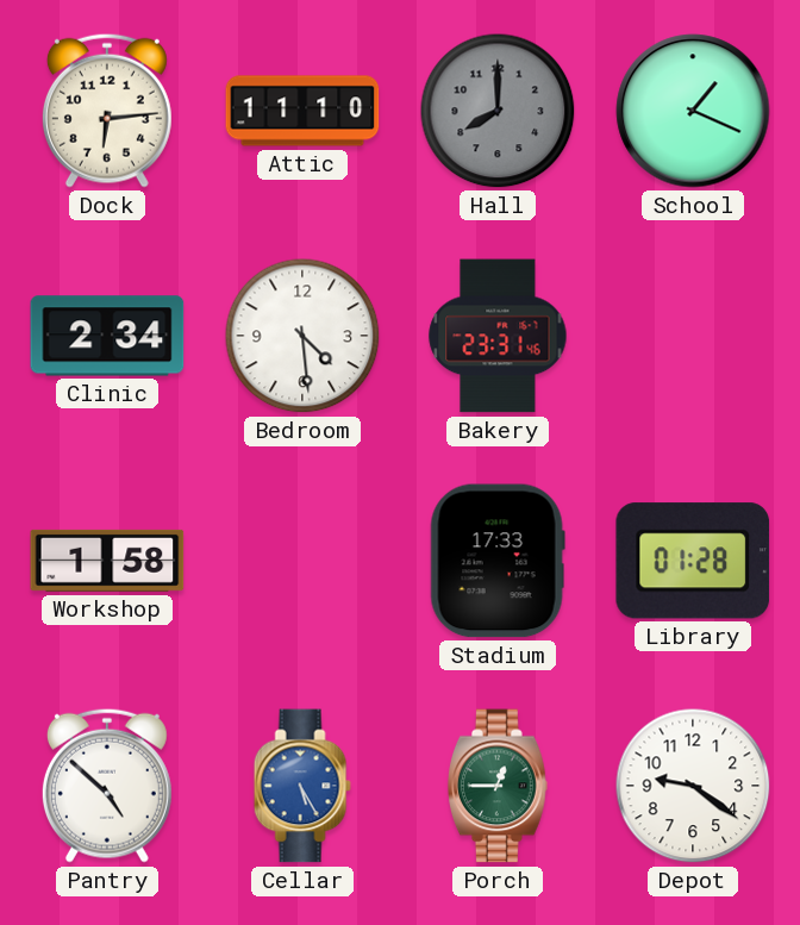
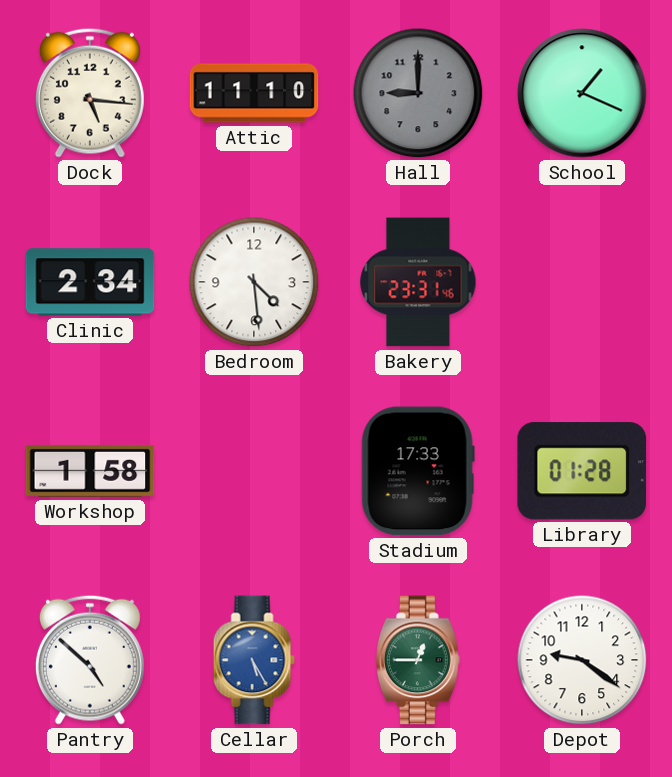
Dock: 6:14 -> 5:16 (90, 93)
Hall: 8:00 -> 9:00 (418, 93)
